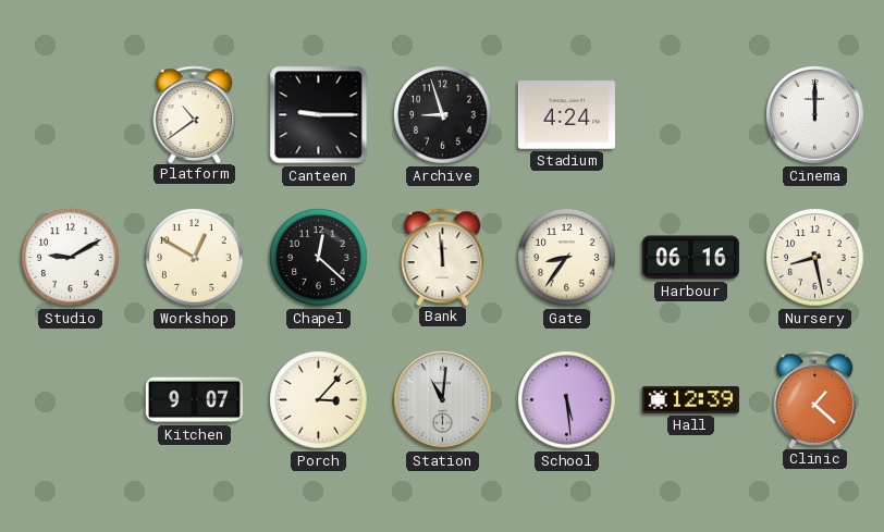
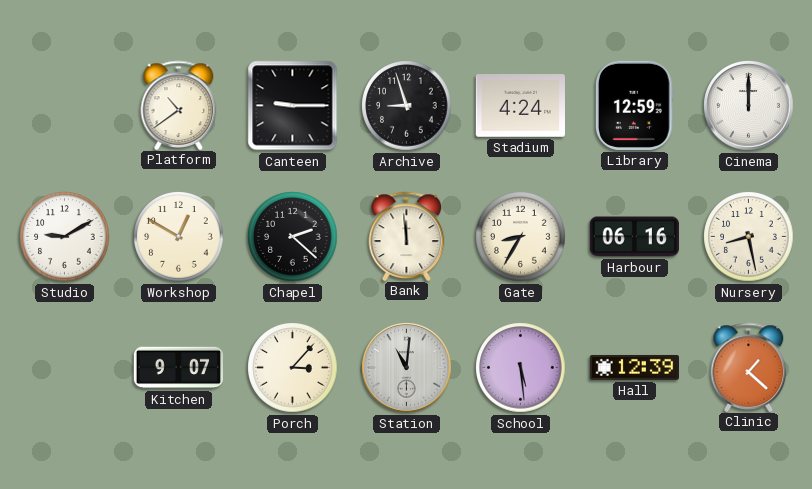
Library: none -> 12:59 (634, 105)
Chapel: 12:22 -> 2:22 (293, 237)
Gate: 8:36 -> 8:35 (521, 237)
